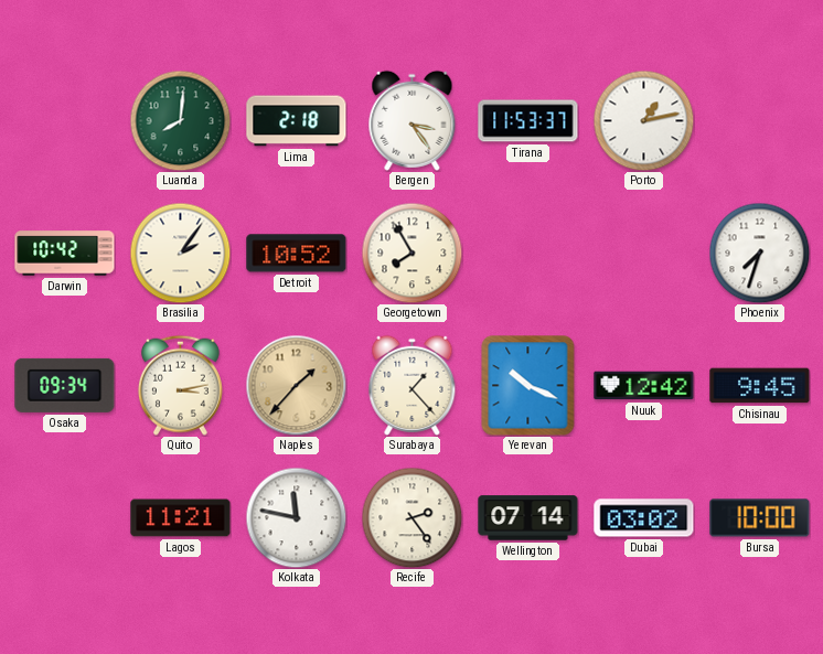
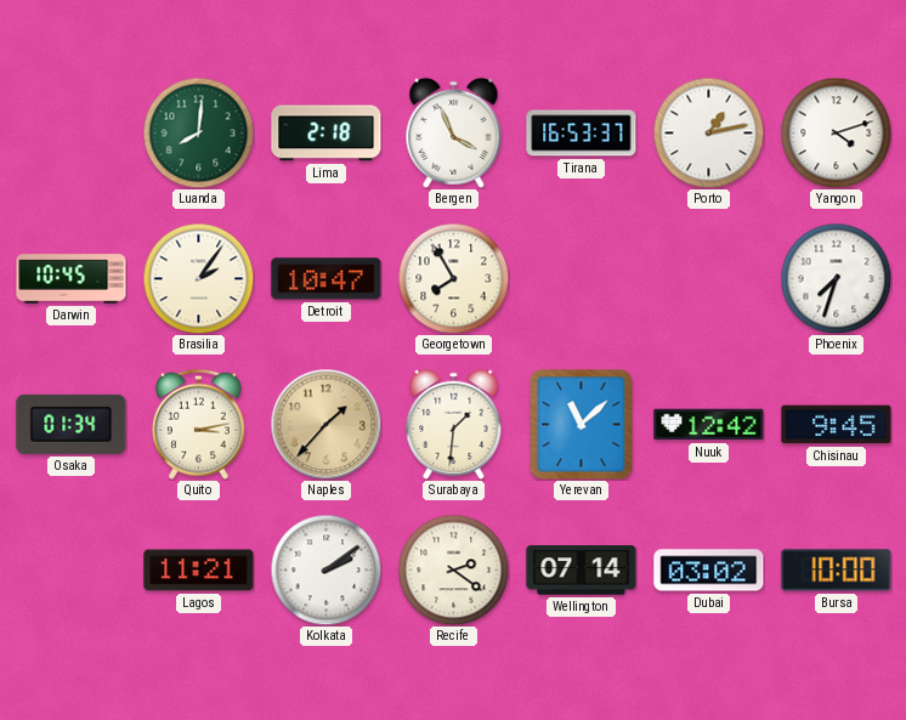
Bergen: 3:24 -> 3:56 (454, 132)
Tirana: 11:53 -> 16:53 (582, 134)
Yangon: none -> 4:12 (836, 132)
Darwin: 10:42 -> 10:45 (72, 279)
Detroit: 10:52 -> 10:47 (327, 279)
Osaka: 09:34 -> 01:34 (72, 424)
Surabaya: 1:23 -> 1:31 (454, 424)
Yerevan: 10:19 -> 11:08 (582, 425)
Kolkata: 11:47 -> 2:09 (325, 569)
Recife: 2:24 -> 2:21 (453, 569)
